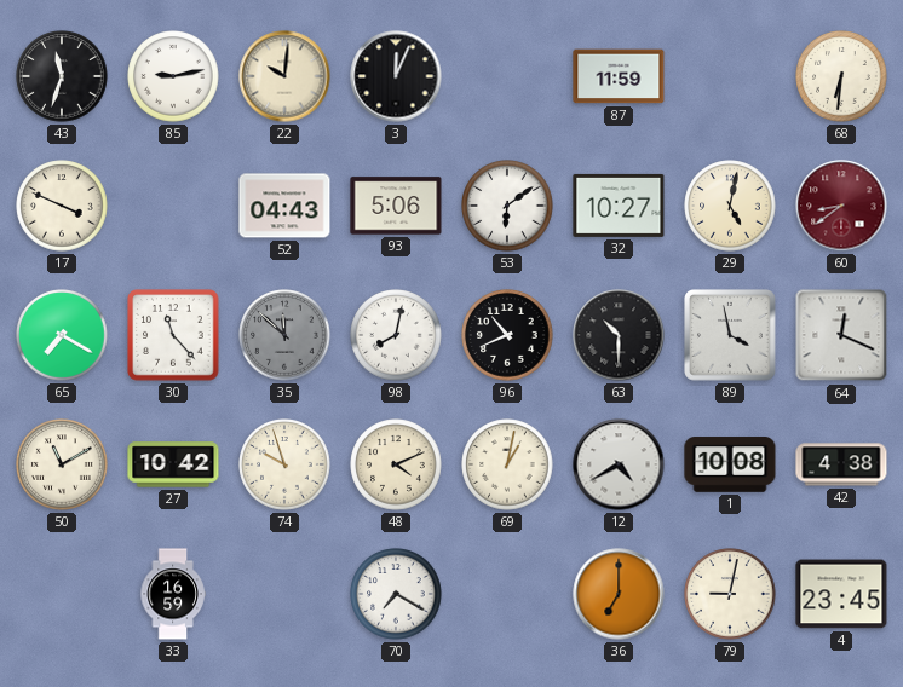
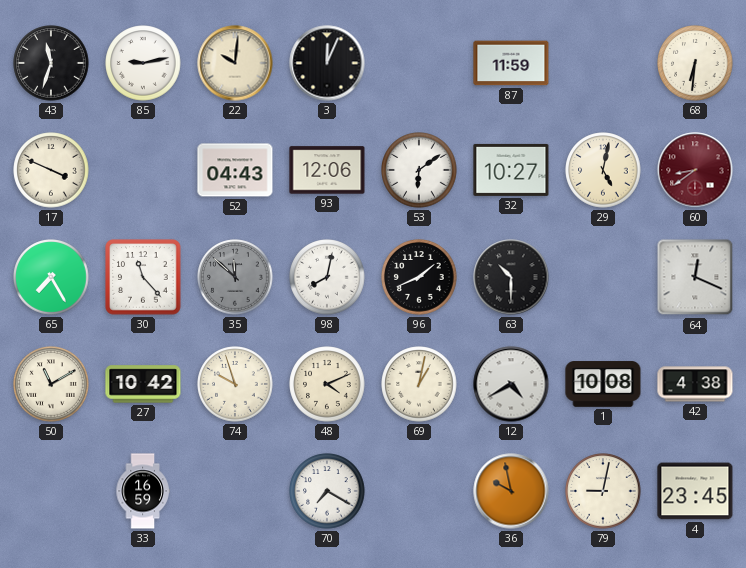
93: 5:06 -> 12:06 (327, 170)
65: 7:20 -> 7:25 (51, 277)
96: 10:41 -> 1:41 (419, 277)
89: 3:58 -> none (730, 335)
36: 7:00 -> 9:58 (511, 491)
